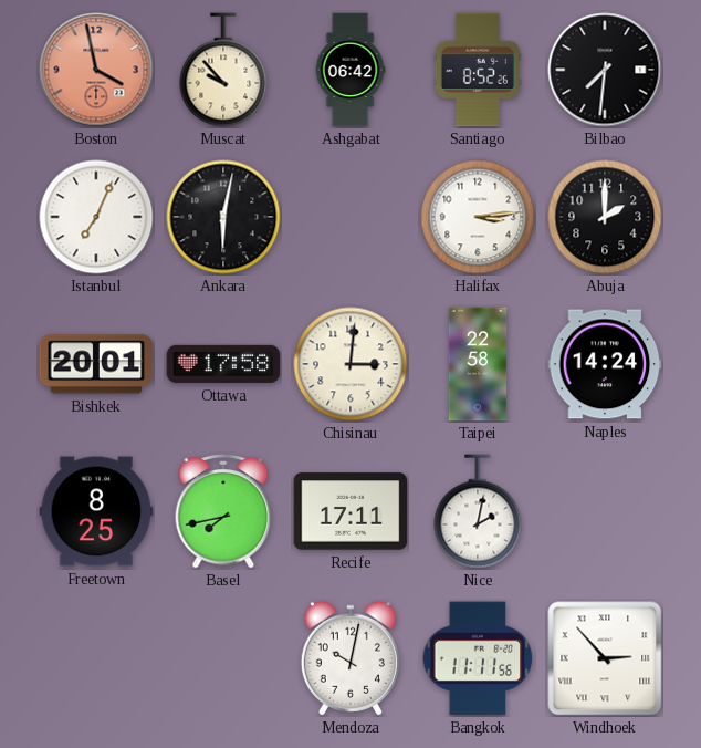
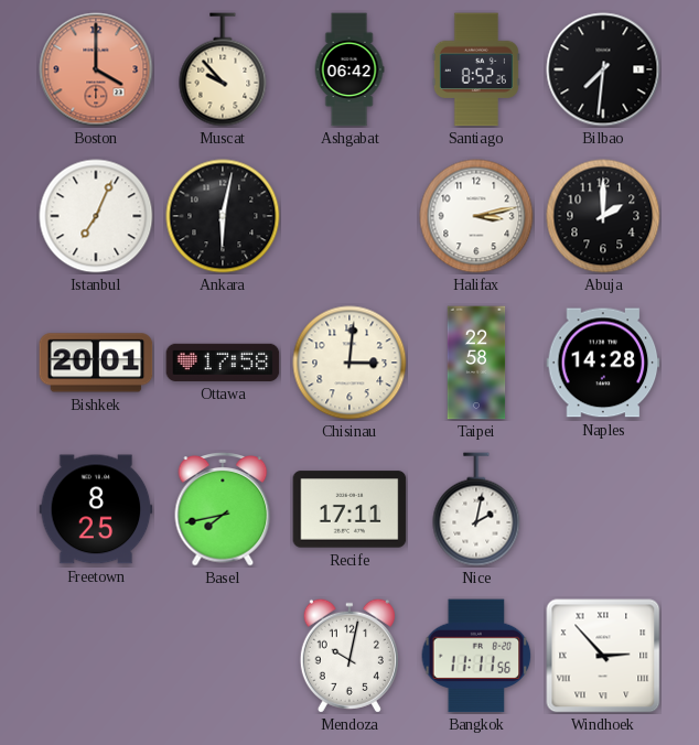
Boston: 3:58 -> 4:00 (96, 69)
Halifax: 3:14 -> 3:13 (476, 216)
Naples: 14:24 -> 14:28 (603, 363)
